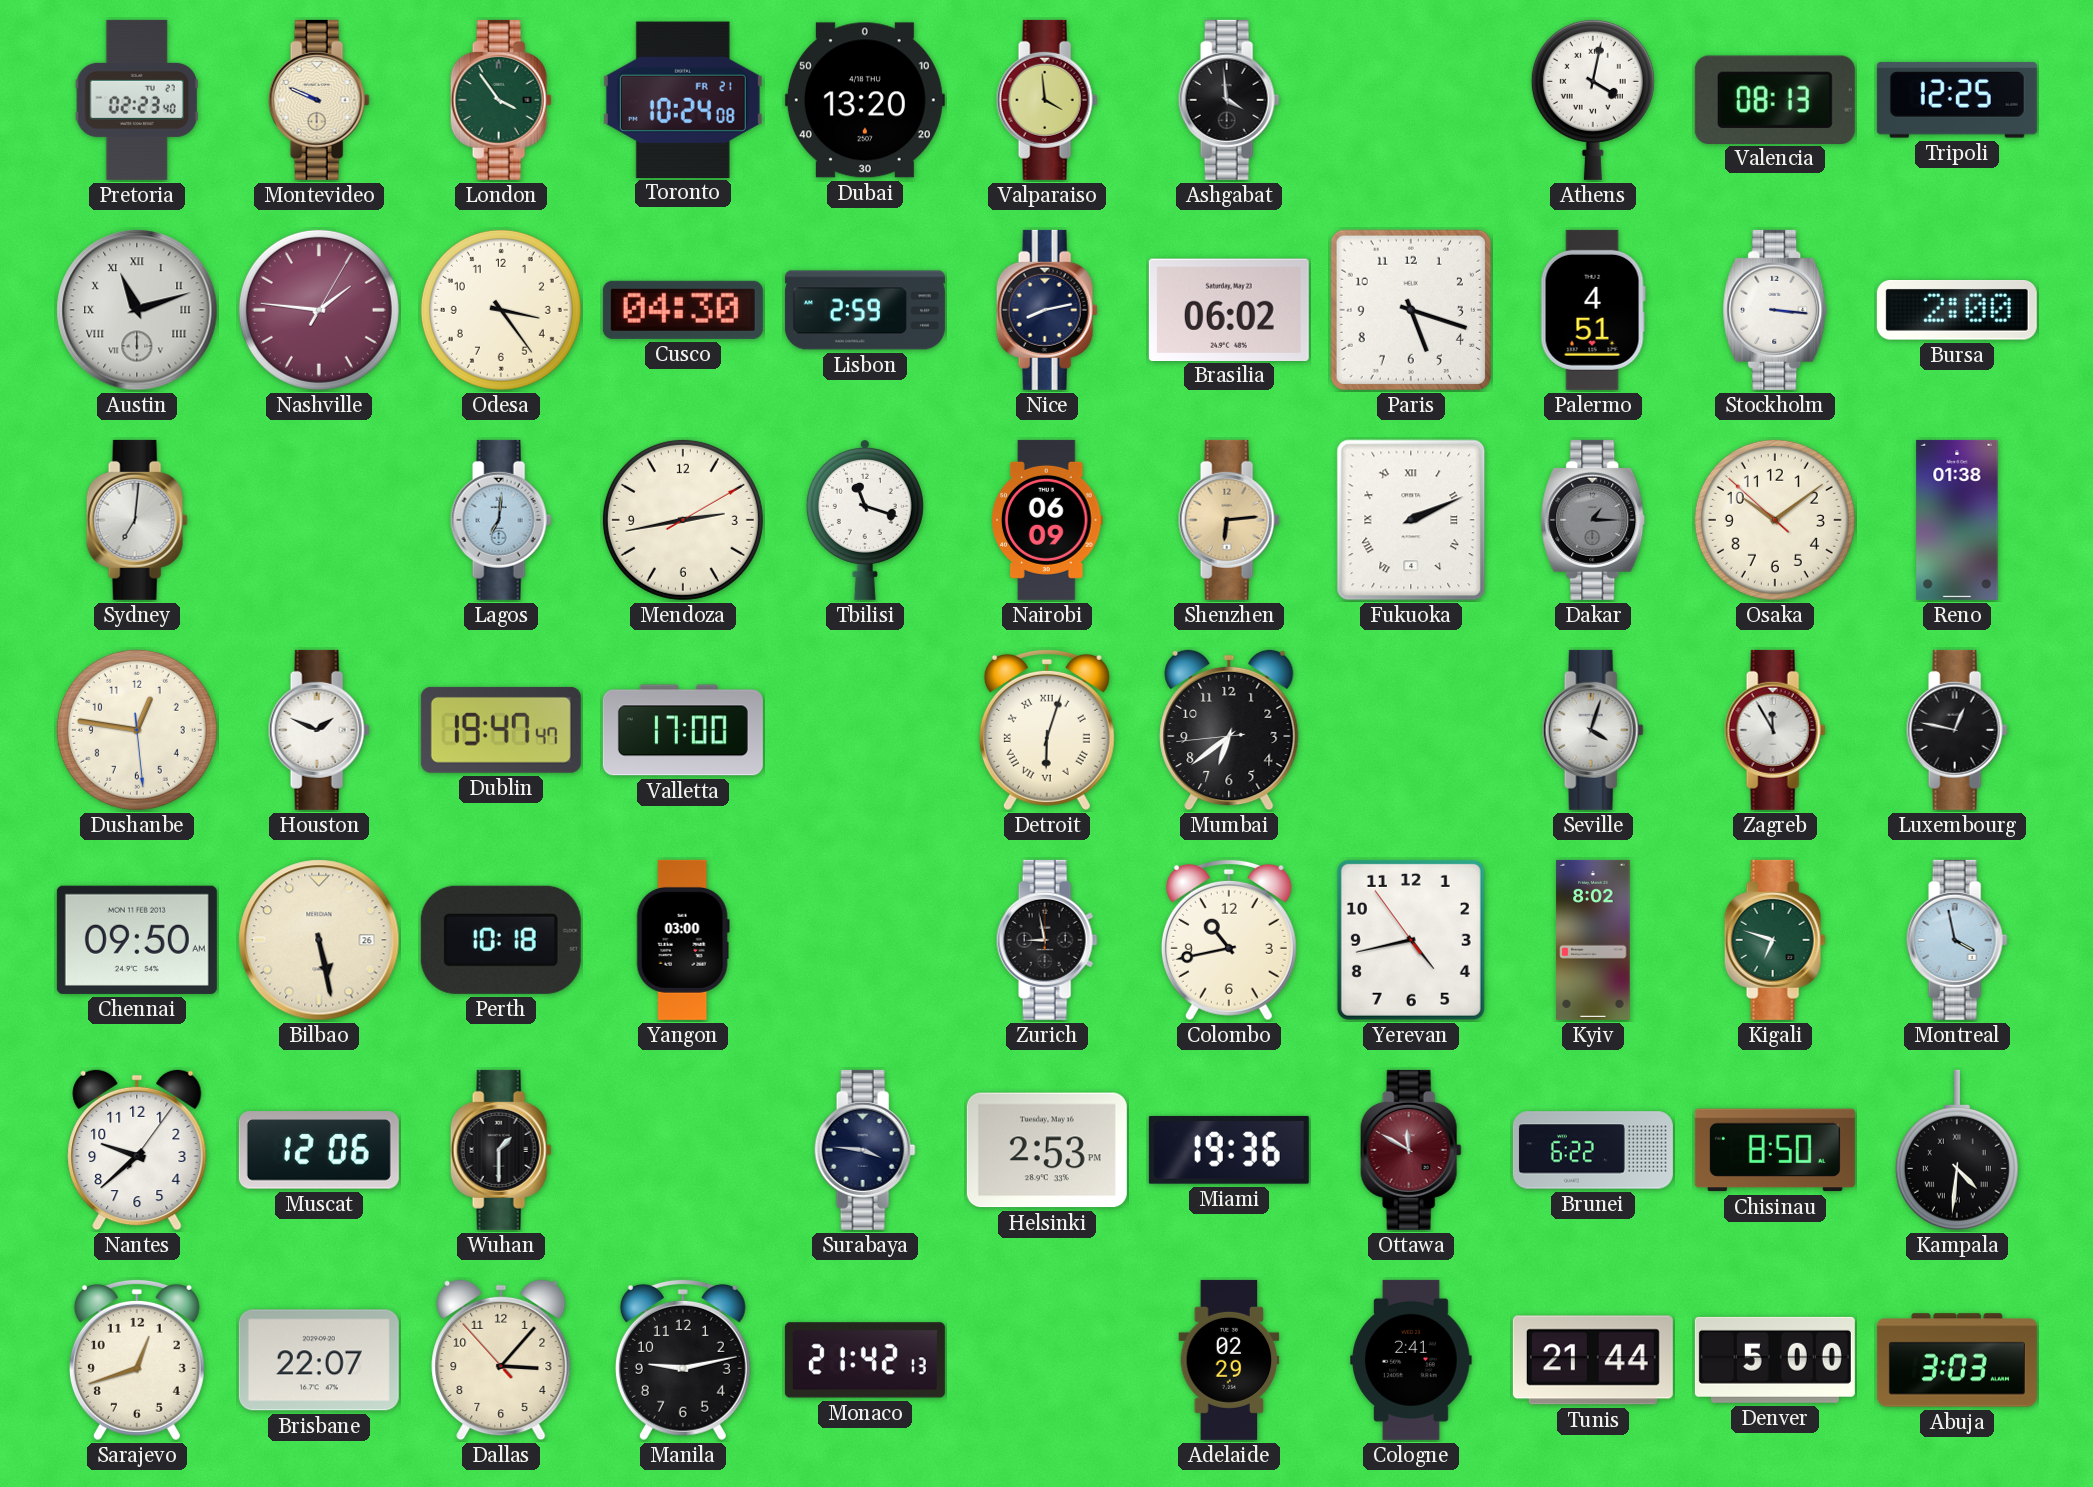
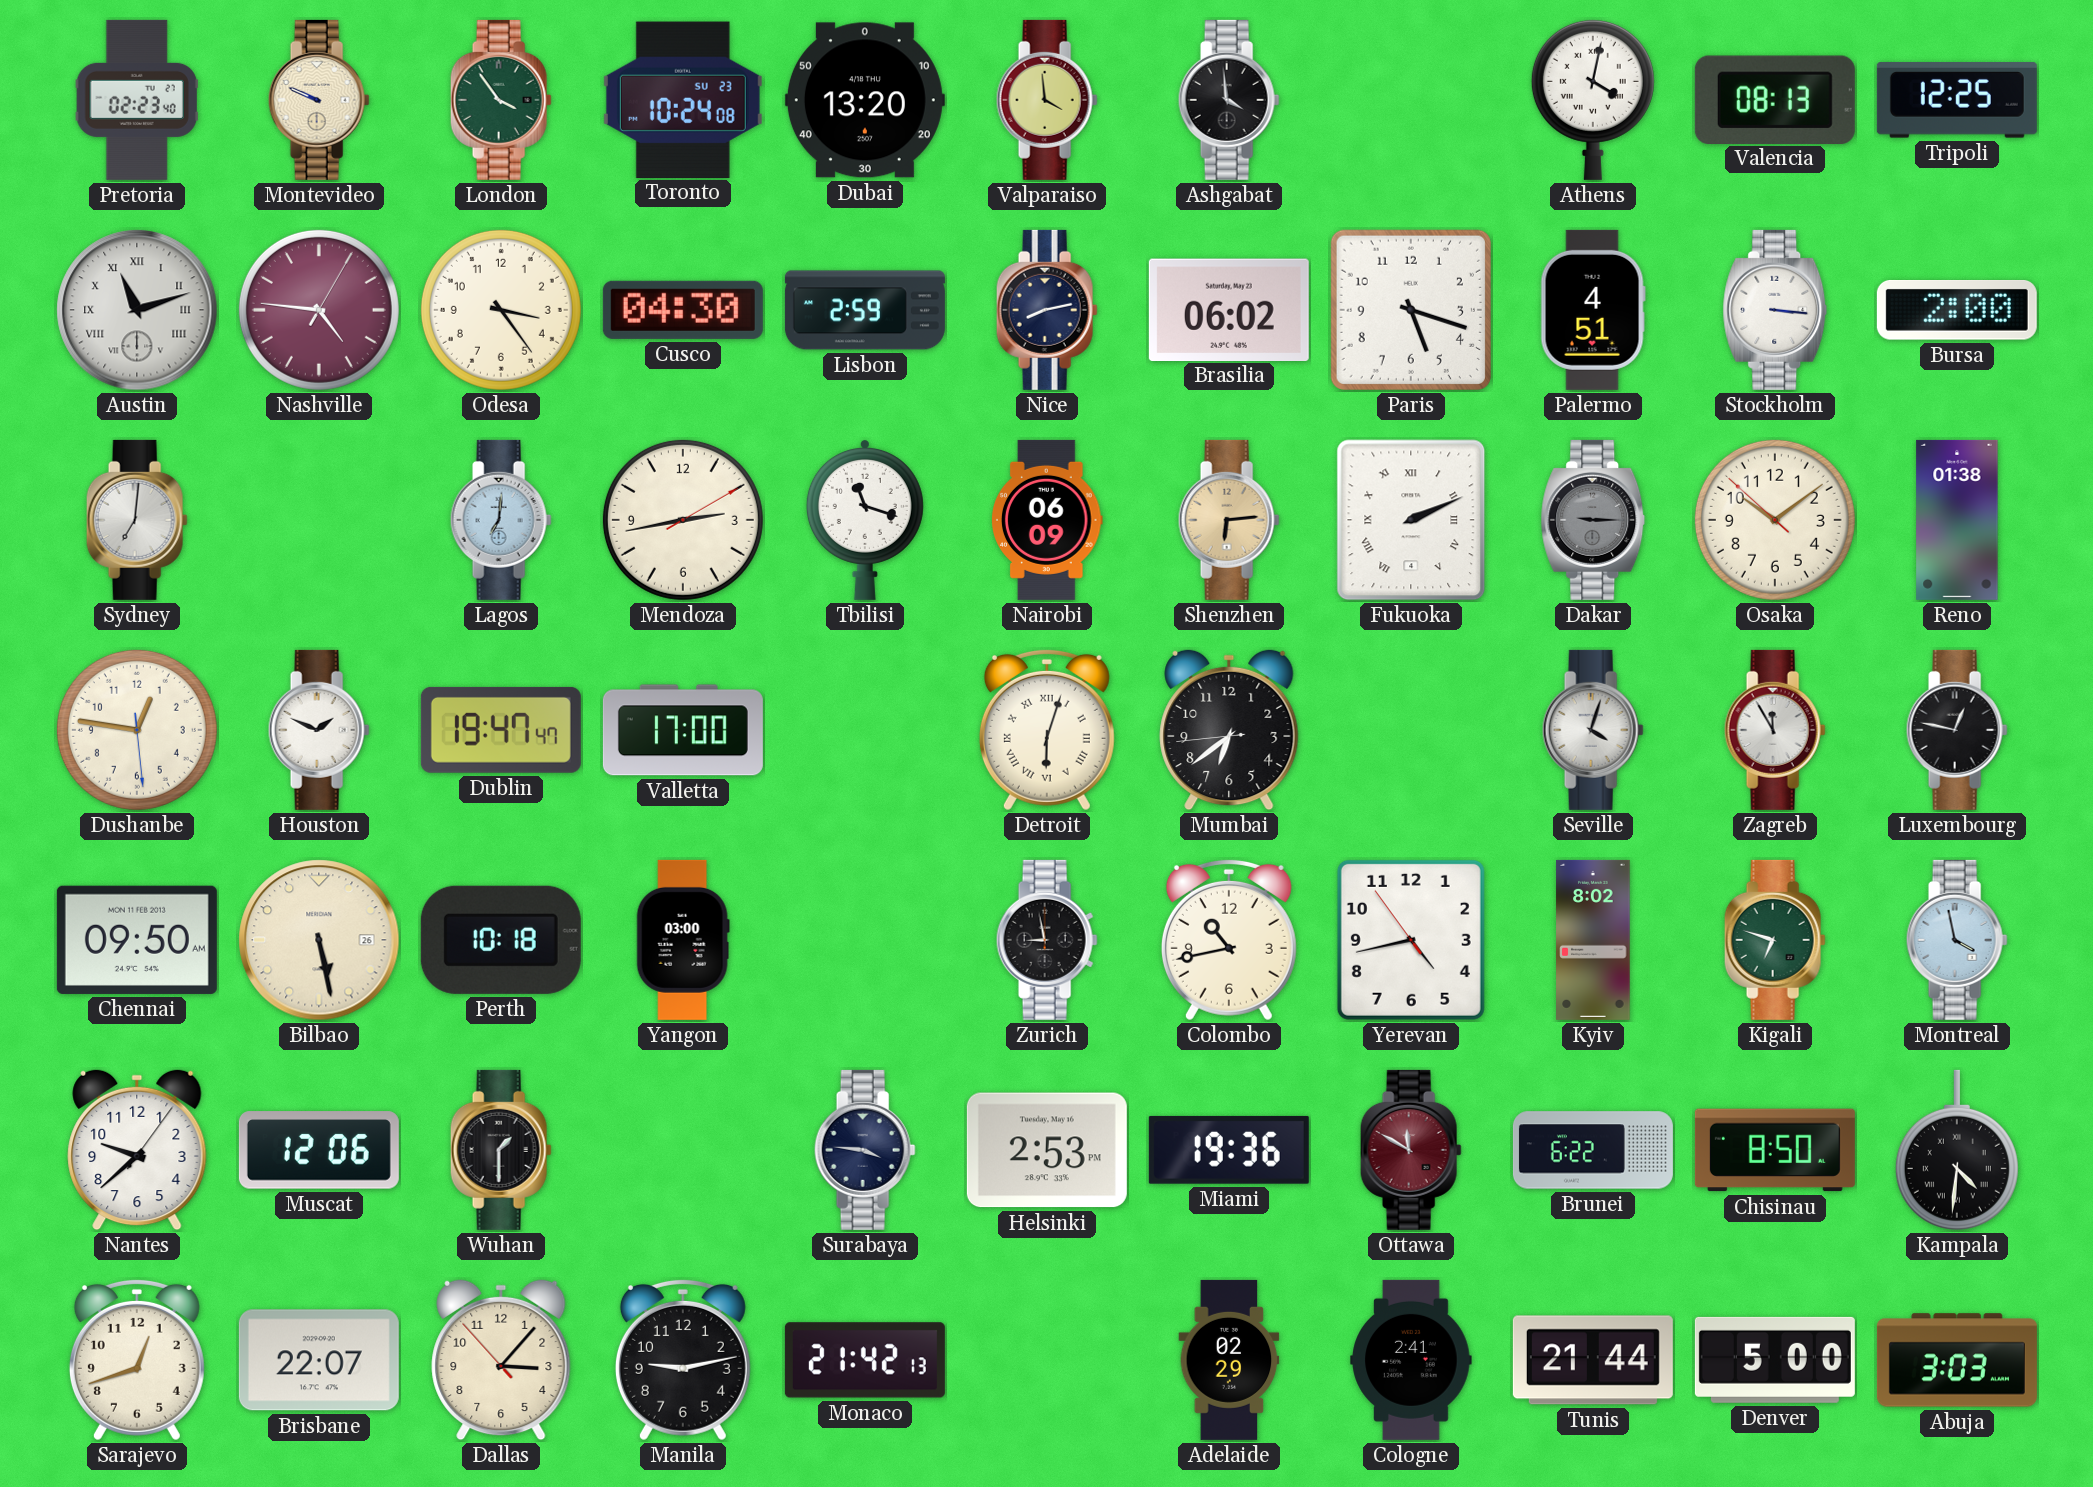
Toronto date: FR 21 -> SU 23 (683, 99)
Nashville: 1:46 -> 4:46 (319, 310)
Dakar: 1:15 -> 9:15 (1593, 520)
